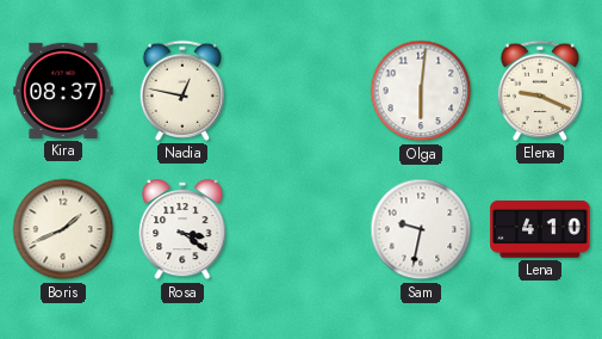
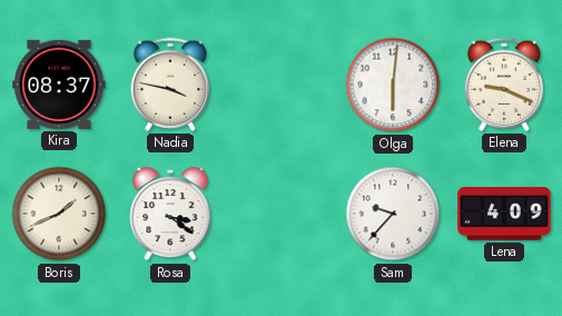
Nadia: 12:47 -> 3:47 (170, 85)
Sam: 9:32 -> 9:37 (393, 214)
Lena: 4:10 -> 4:09 (504, 215)
